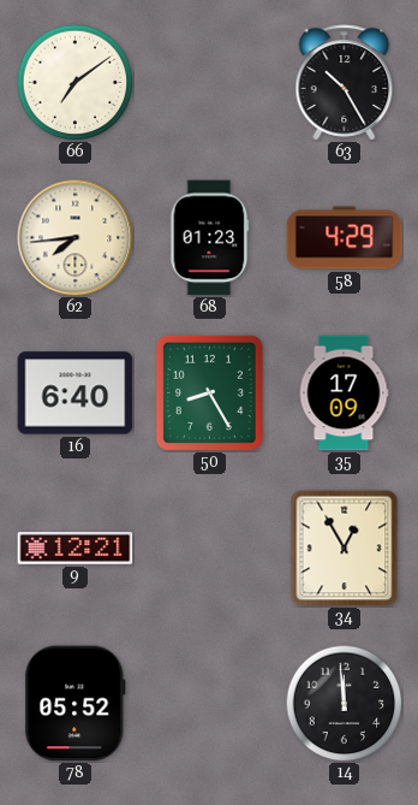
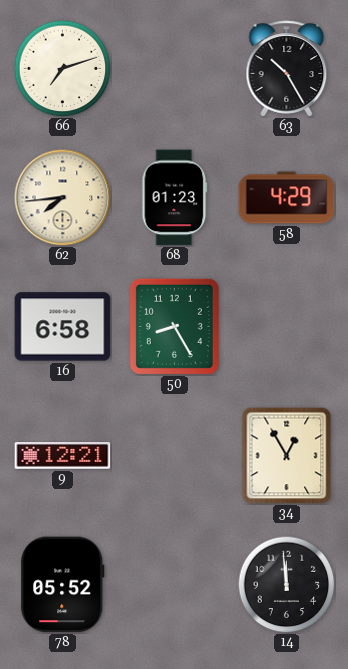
66: 7:09 -> 7:12 (62, 68)
16: 6:40 -> 6:58 (63, 327)
35: 17:09 -> none (344, 393)
